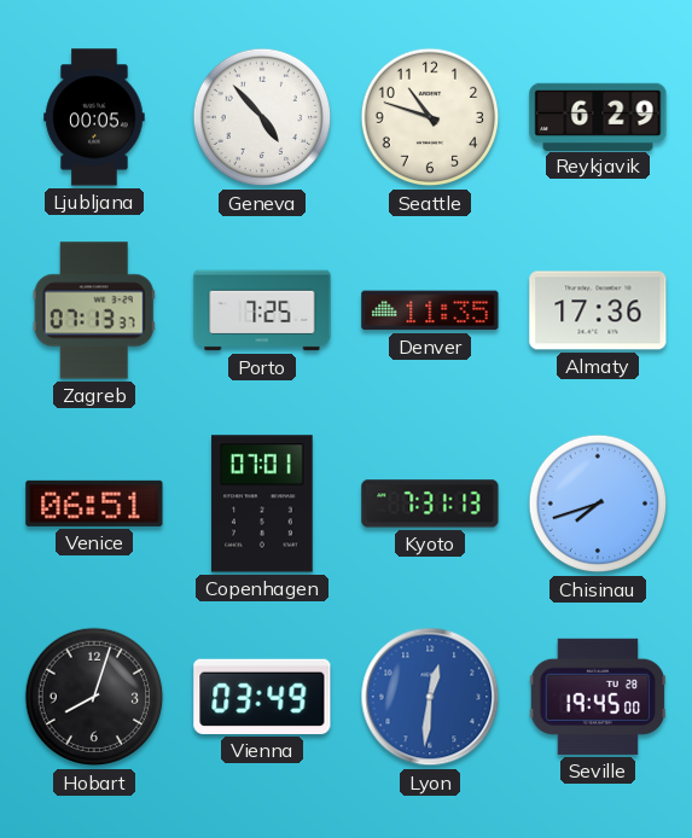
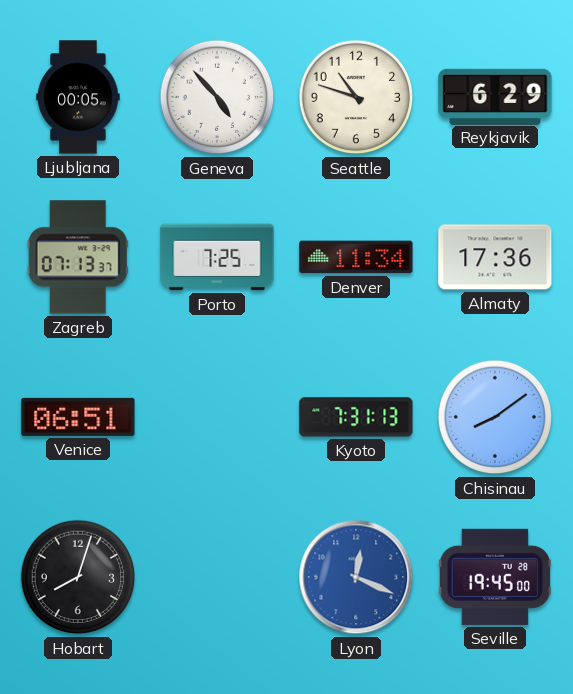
Denver: 11:35 -> 11:34 (356, 257)
Copenhagen: 07:01 -> none (262, 504)
Chisinau: 7:42 -> 8:09 (495, 417)
Vienna: 03:49 -> none (262, 697)
Lyon: 12:31 -> 12:19 (356, 577)
